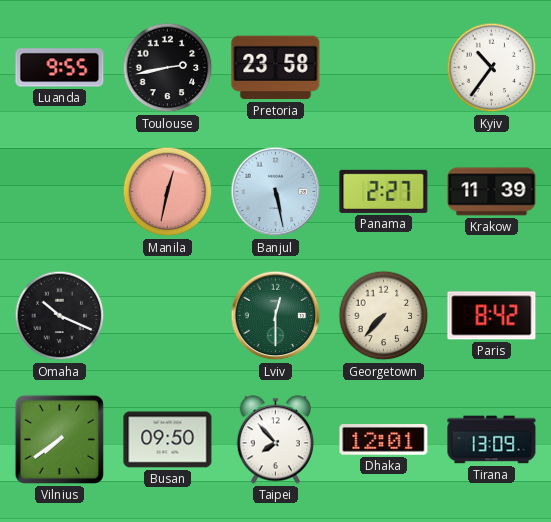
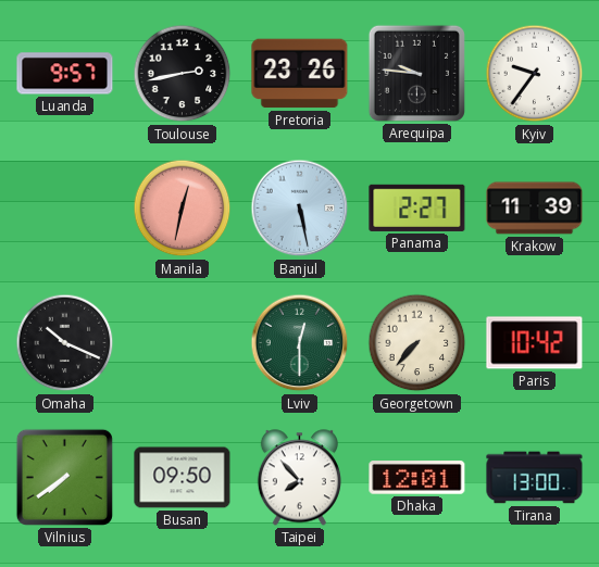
Luanda: 9:55 -> 9:57 (65, 74)
Pretoria: 23:58 -> 23:26 (300, 74)
Arequipa: none -> 9:46 (416, 73)
Kyiv: 10:36 -> 9:36 (535, 74)
Paris: 8:42 -> 10:42 (535, 343)
Tirana: 13:09 -> 13:00 (535, 478)
